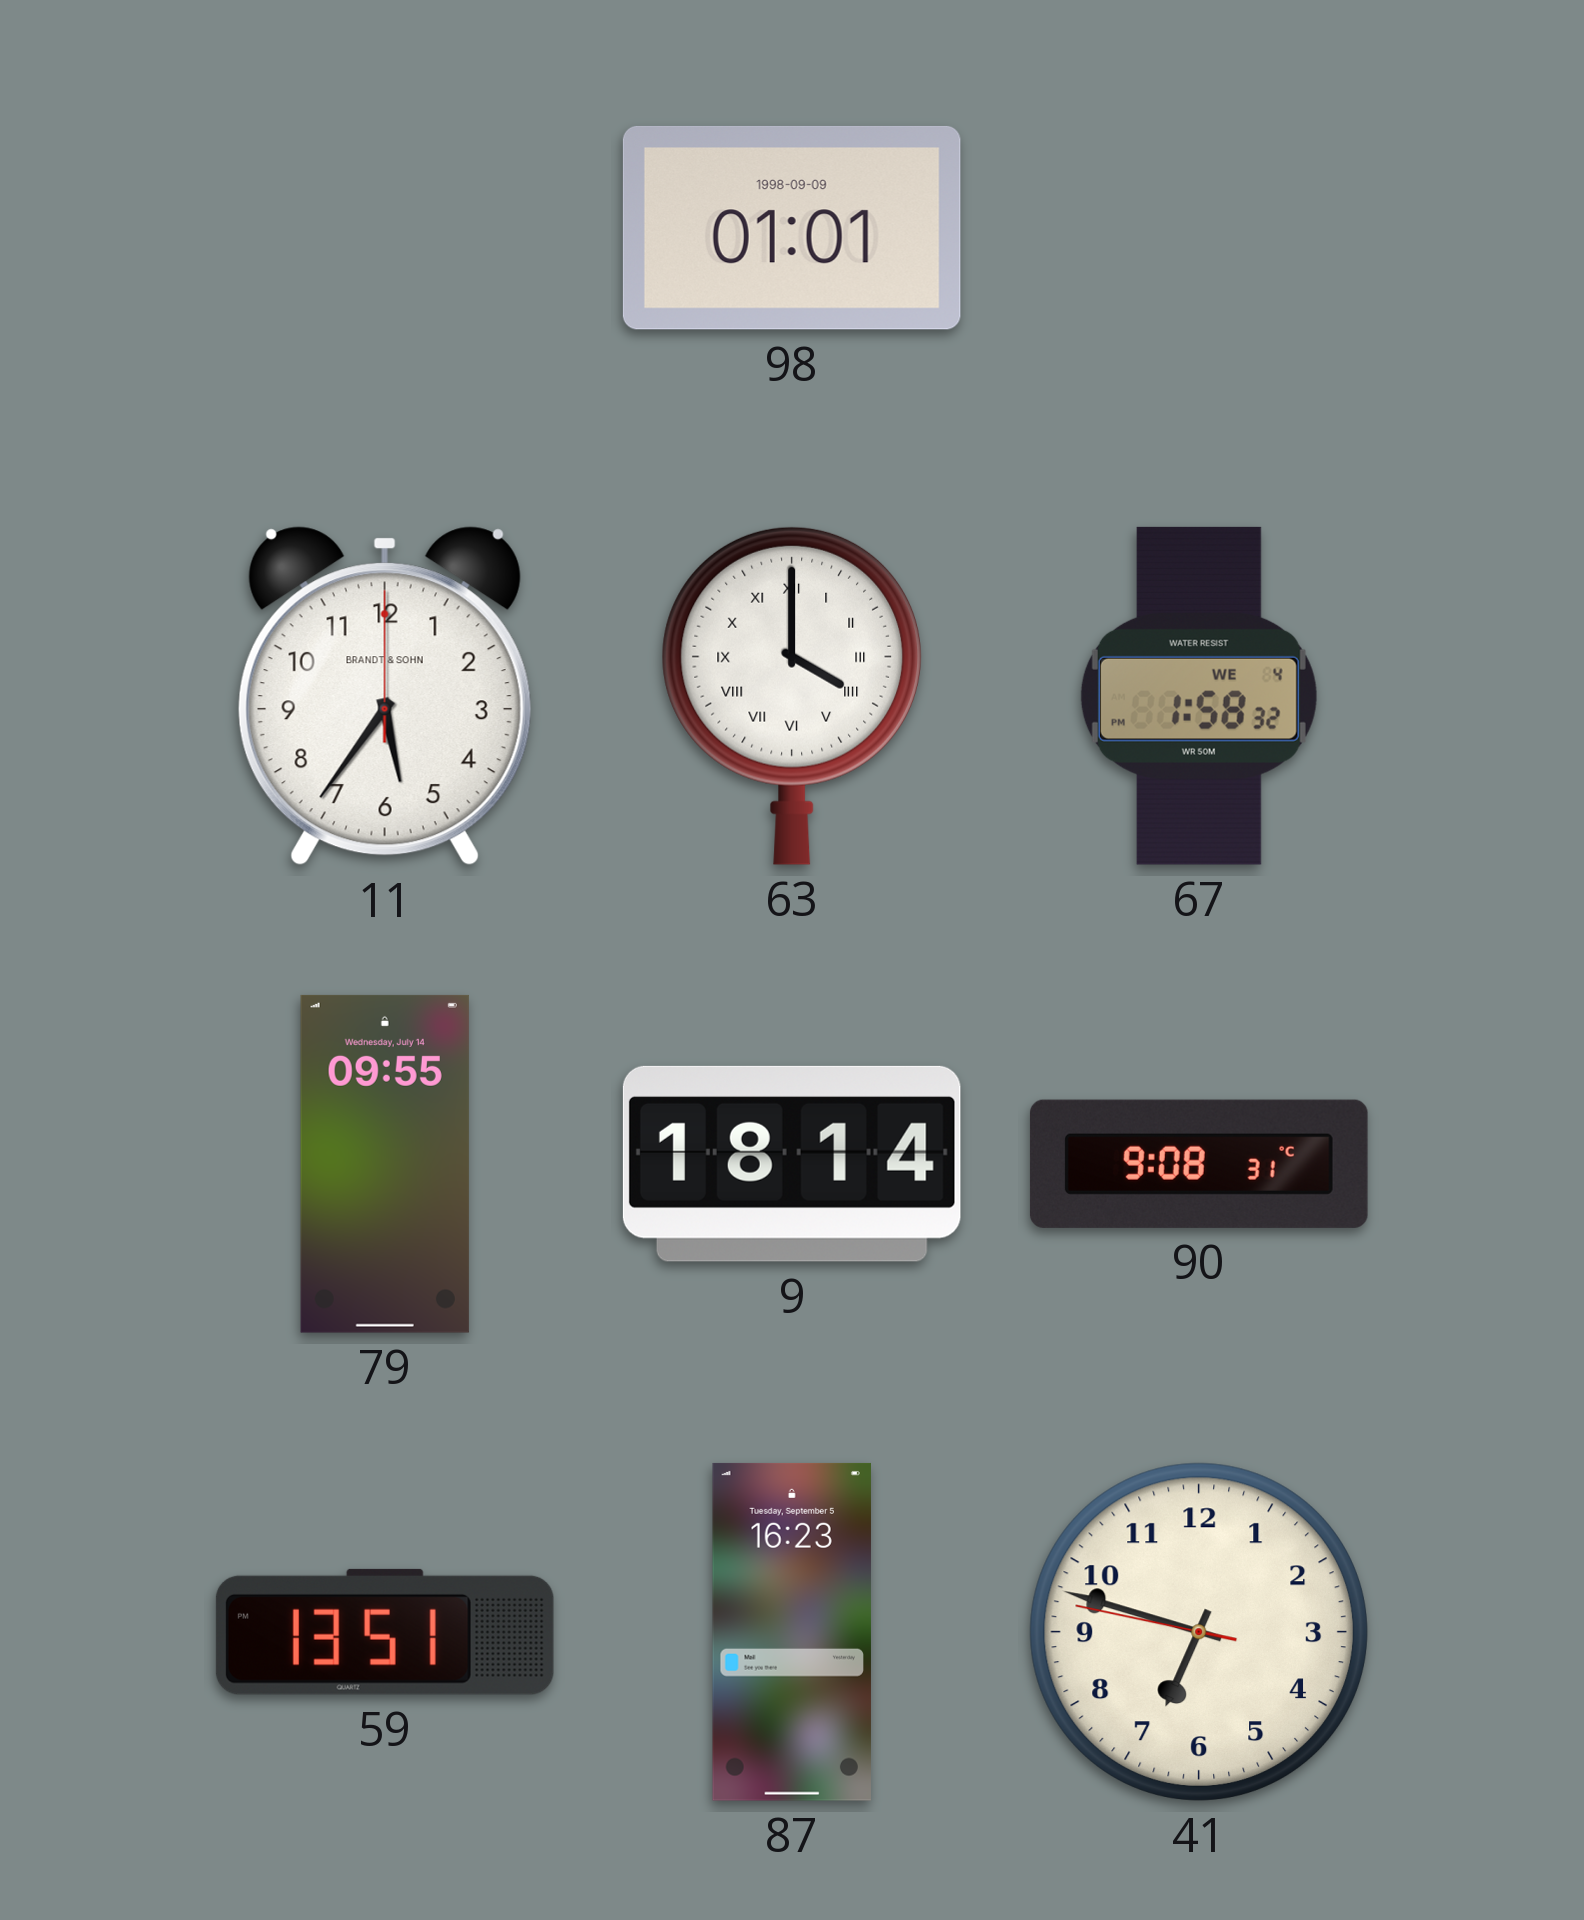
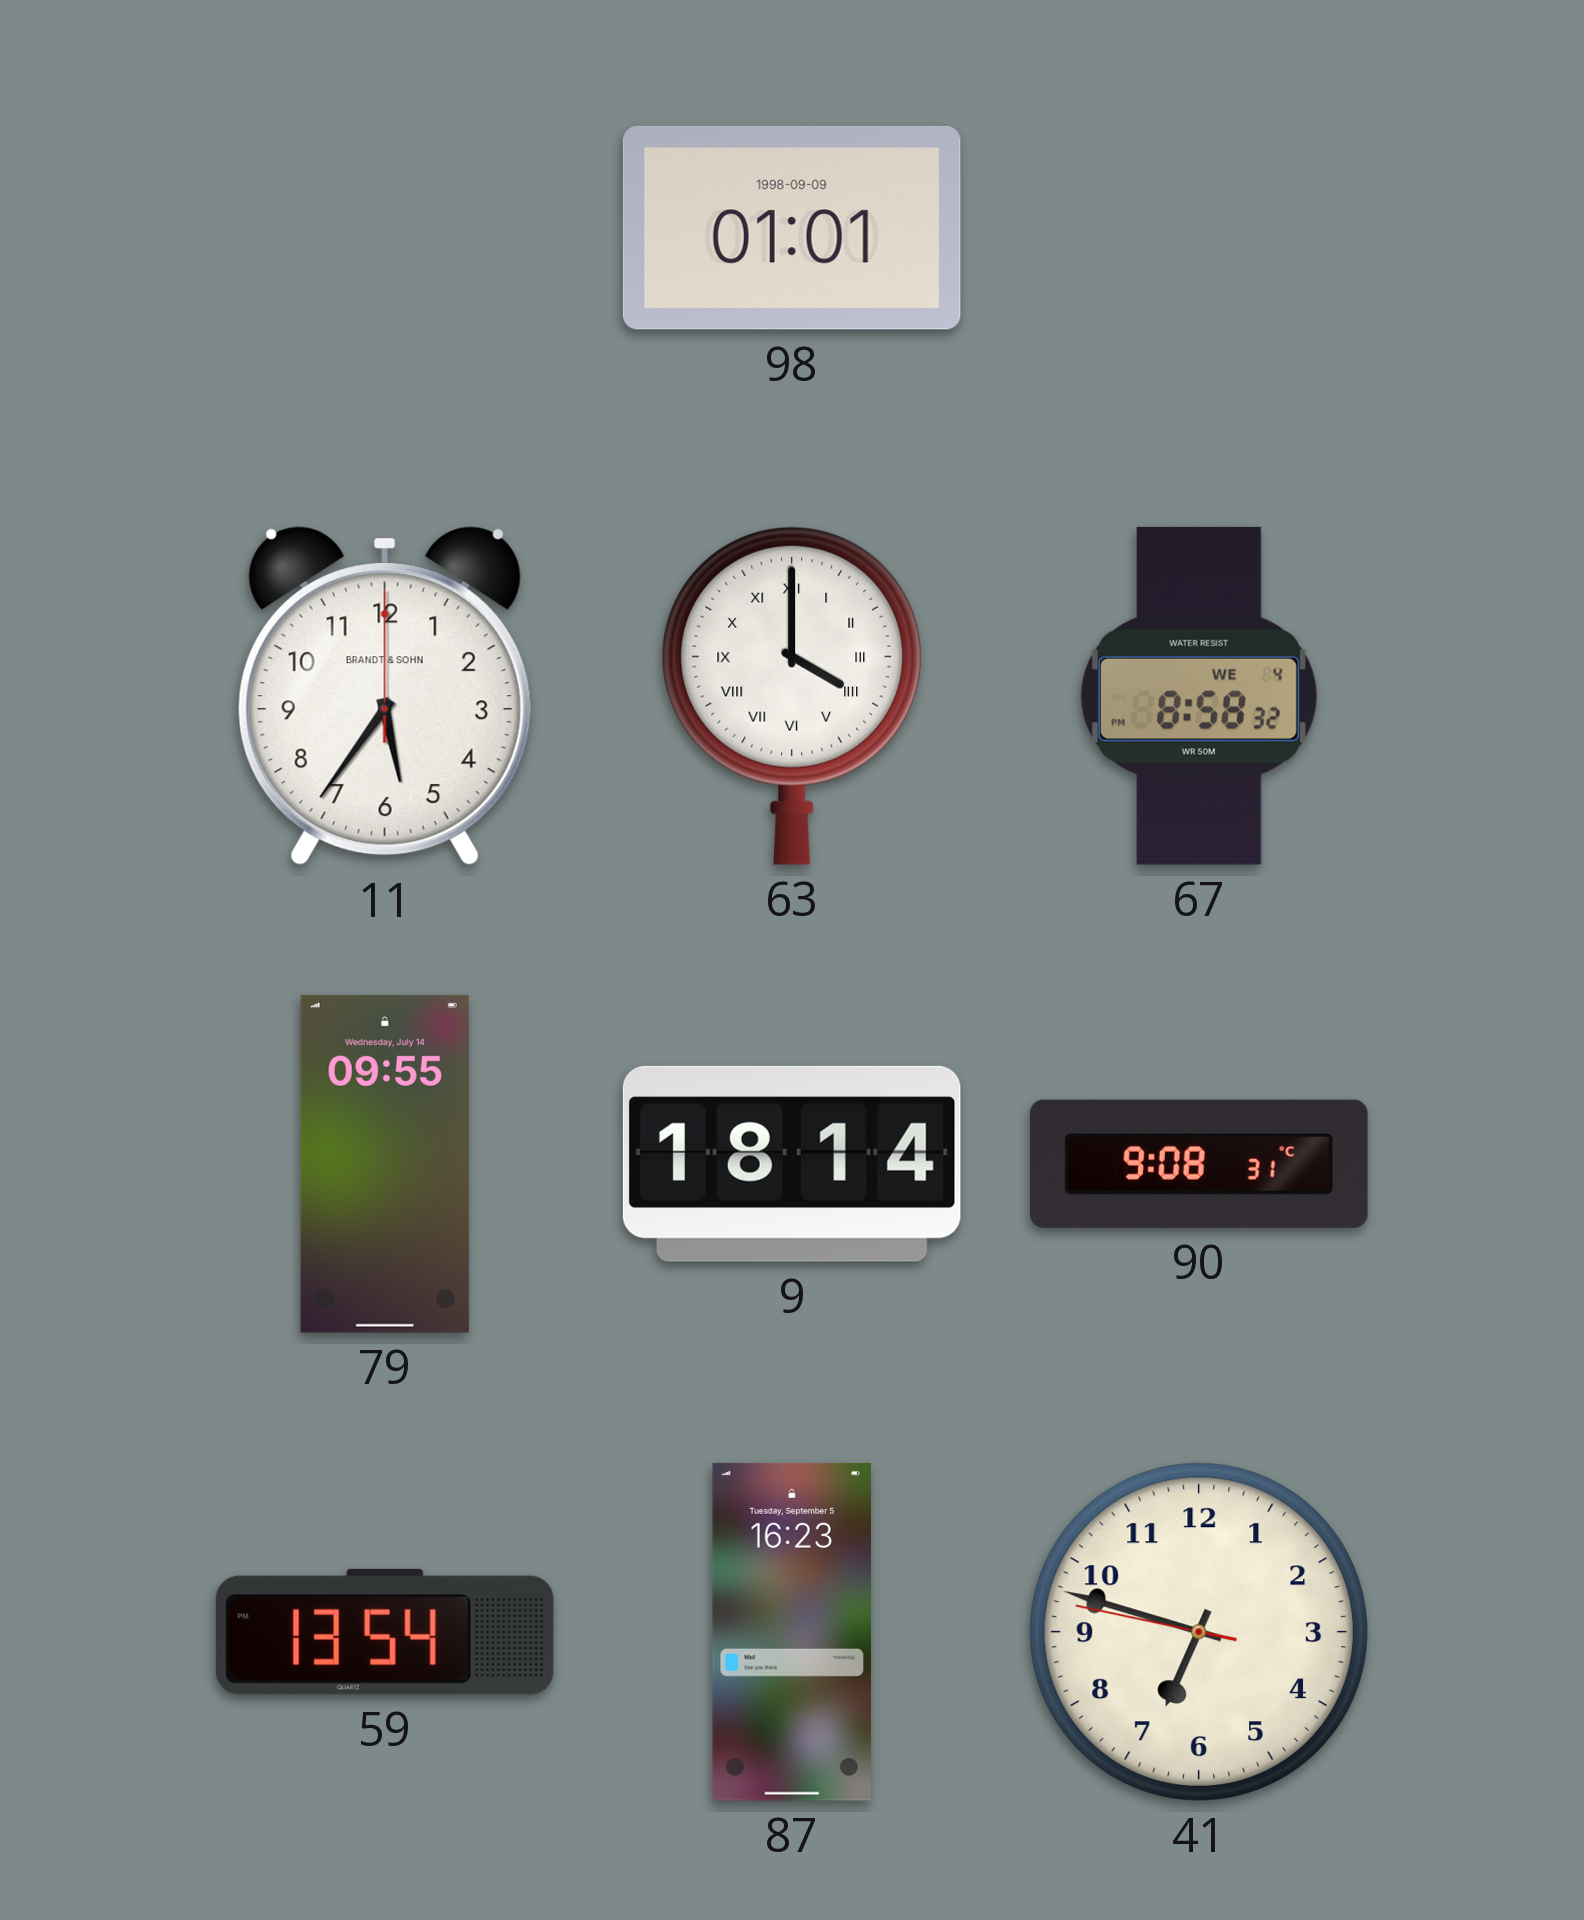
67: 1:58 -> 8:58 (1199, 696)
59: 13:51 -> 13:54 (385, 1632)
